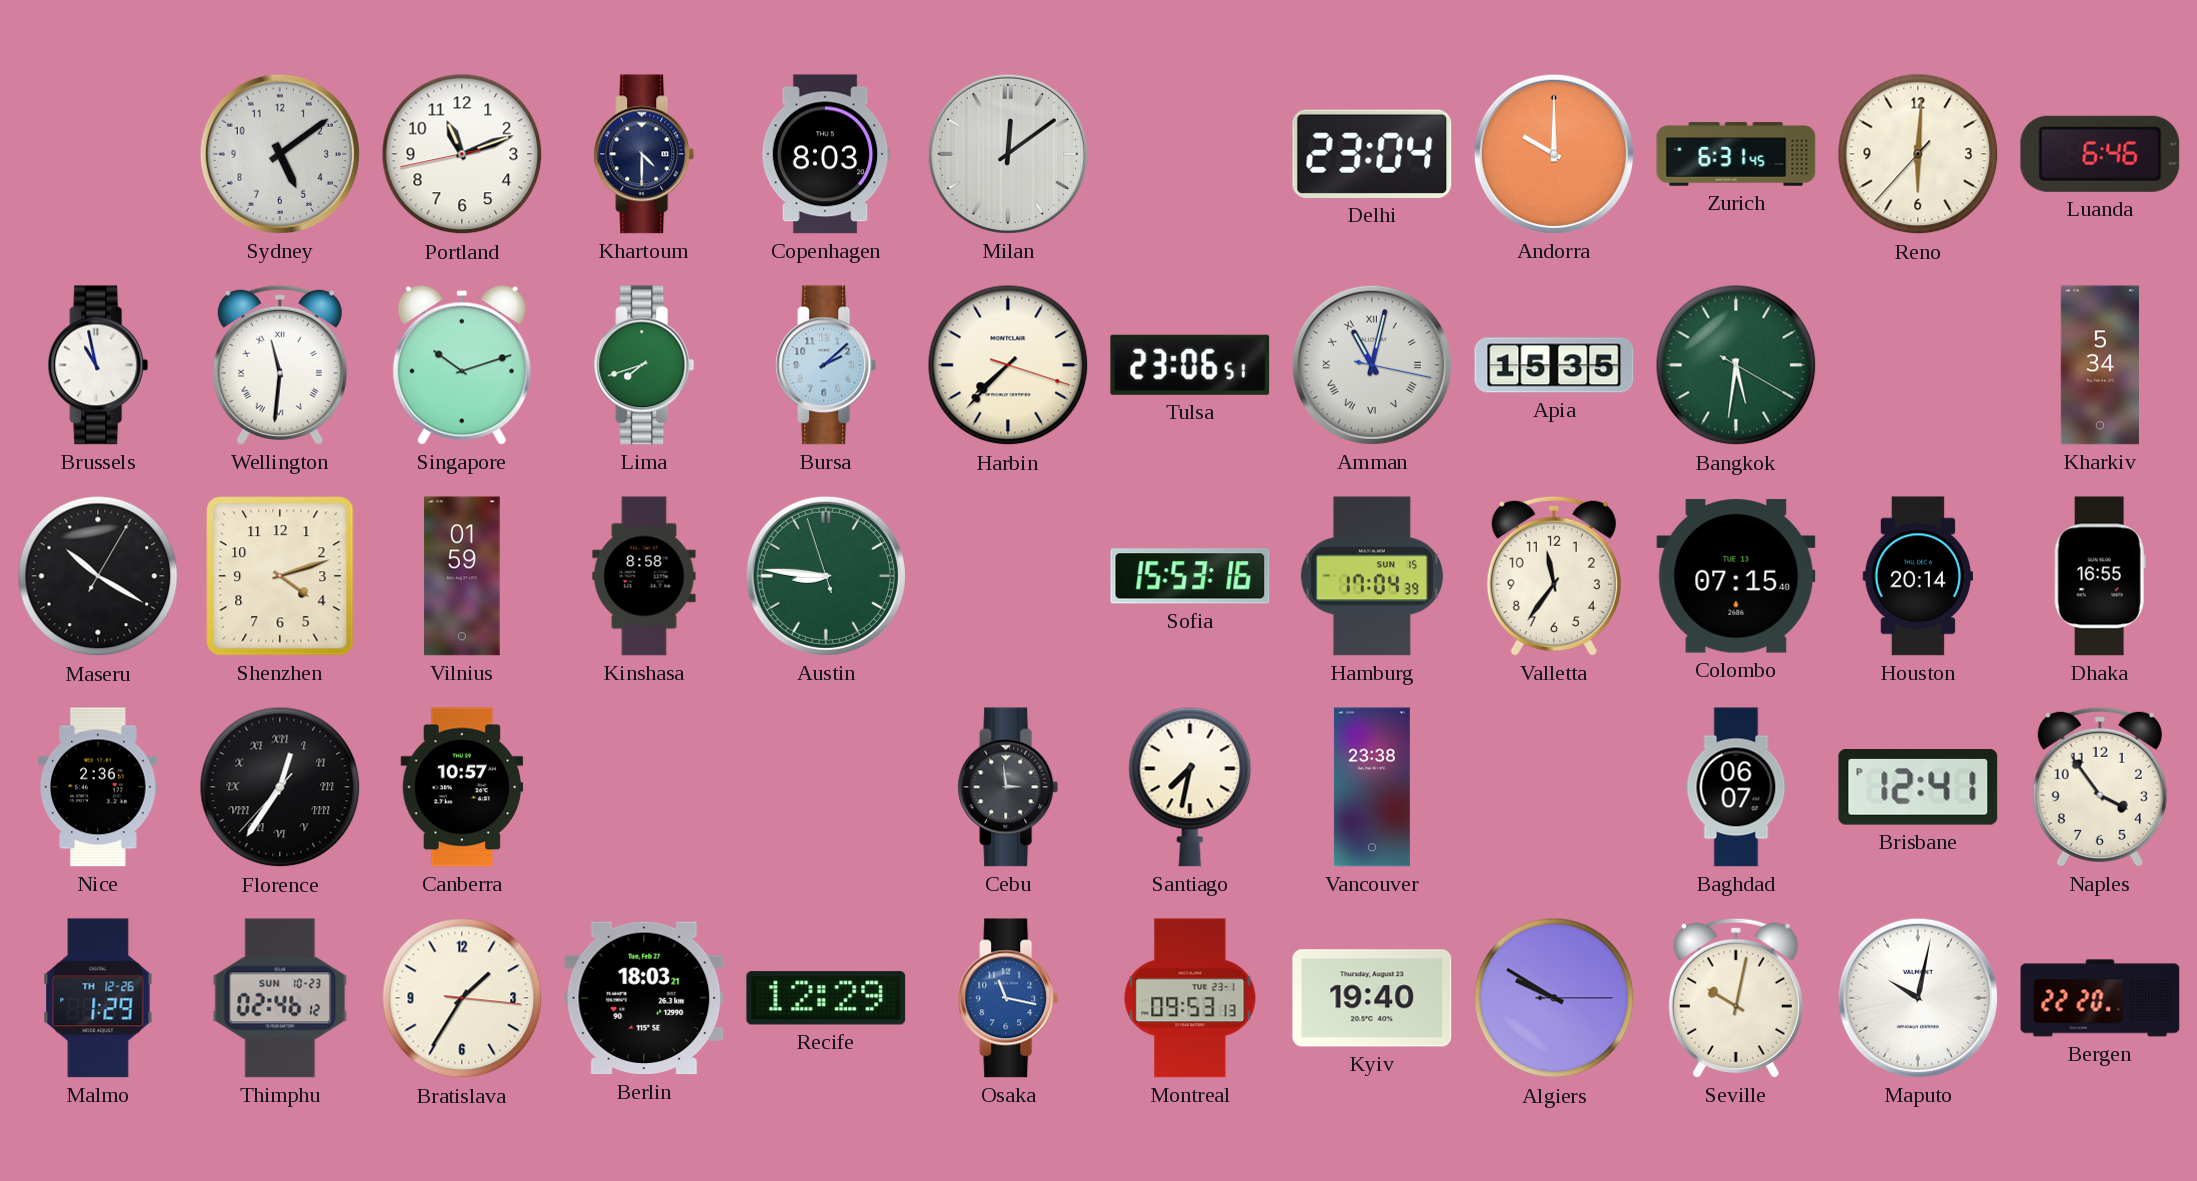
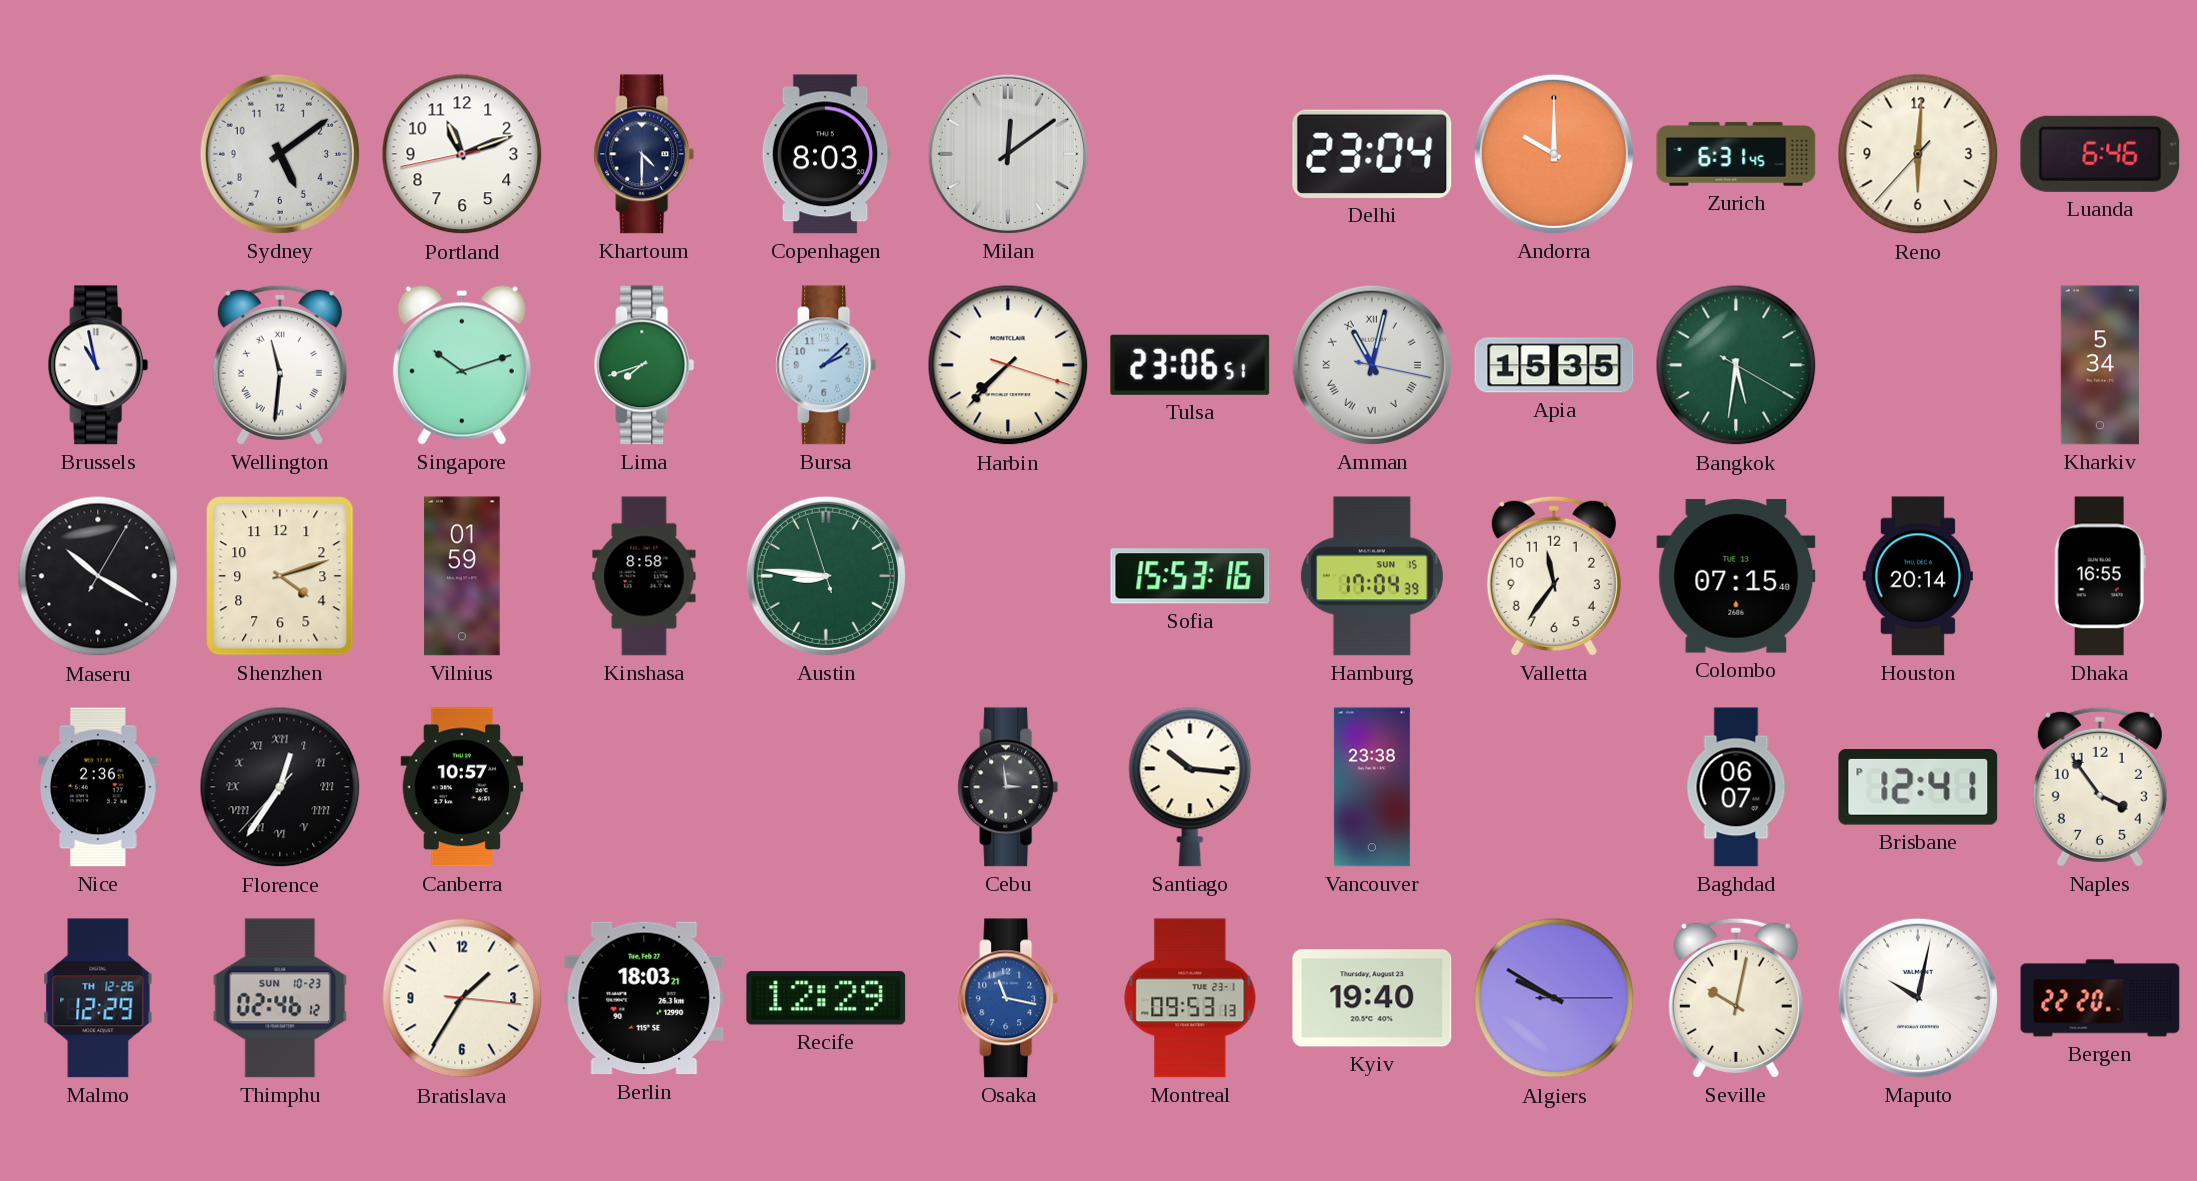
Santiago: 7:32 -> 10:16 (1190, 787)
Malmo: 1:29 -> 12:29 (98, 998)
